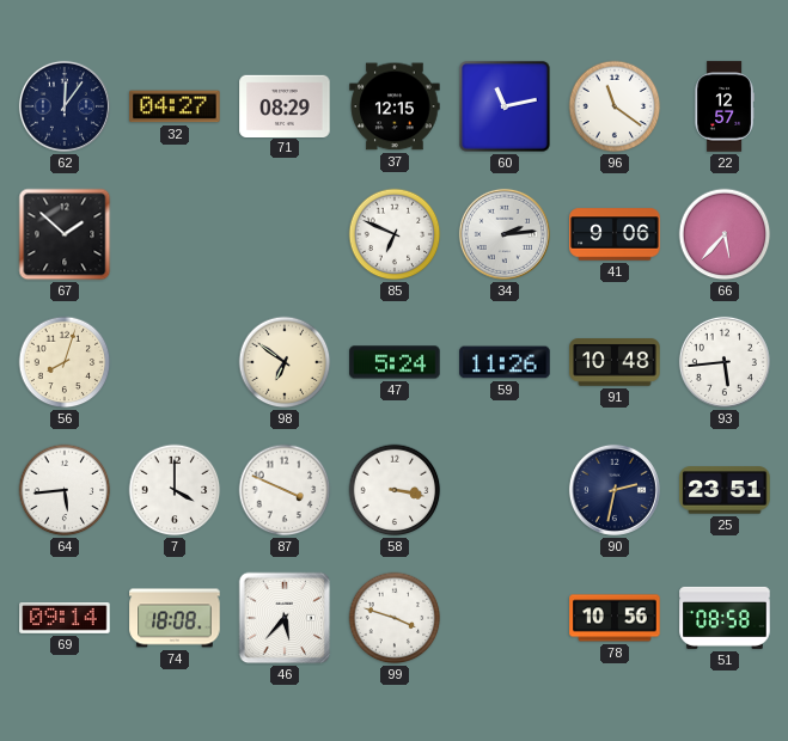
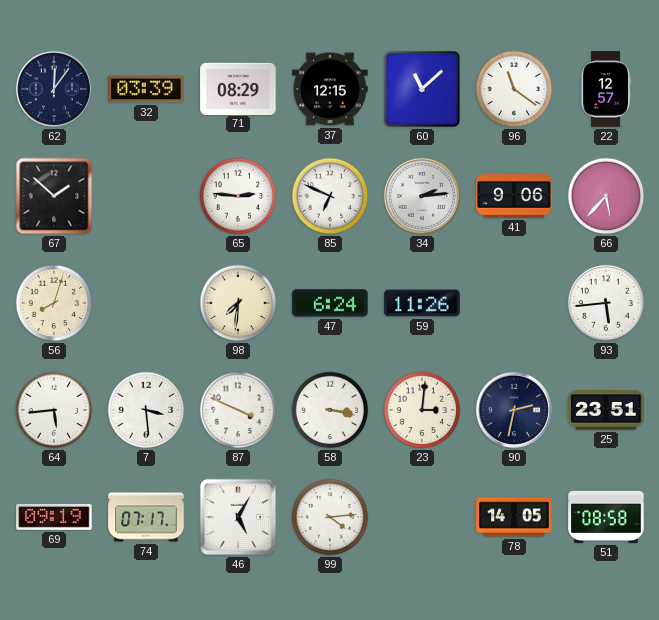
32: 04:27 -> 03:39 (146, 89)
60: 11:13 -> 11:08 (422, 89)
65: none -> 2:46 (238, 196)
98: 6:51 -> 7:31 (238, 303)
47: 5:24 -> 6:24 (330, 303)
91: 10:48 -> none (615, 362)
7: 4:00 -> 3:29 (146, 410)
23: none -> 3:01 (422, 410)
69: 09:14 -> 09:19 (54, 518)
74: 18:08 -> 07:17 (146, 517)
46: 5:37 -> 5:05 (238, 517)
99: 3:48 -> 4:14 (330, 517)
78: 10:56 -> 14:05 (514, 517)
